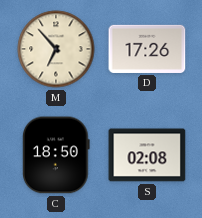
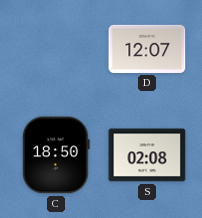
M: 6:53 -> none (56, 49)
D: 17:26 -> 12:07 (147, 49)
